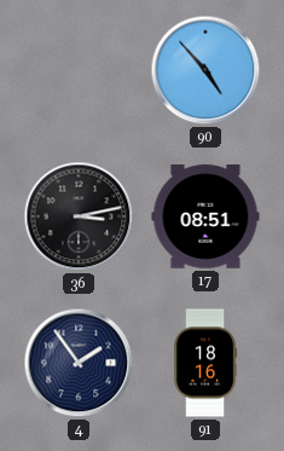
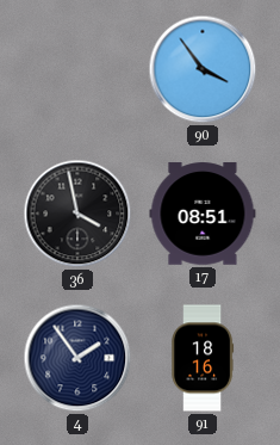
90: 4:53 -> 3:54 (203, 69)
36: 3:13 -> 3:58 (77, 214)
